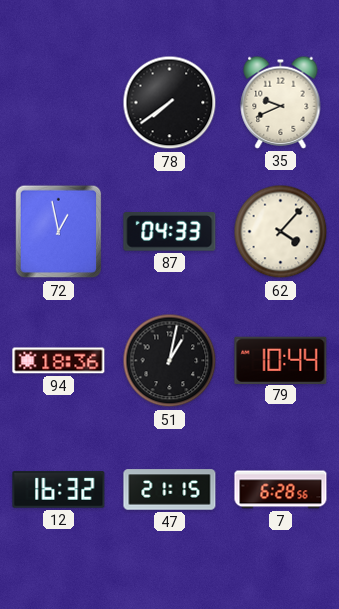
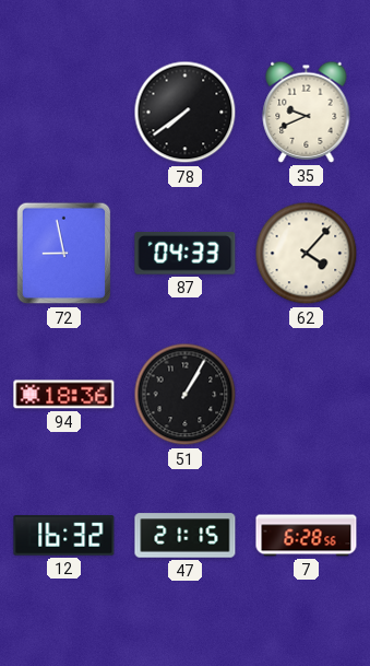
72: 12:58 -> 8:58 (64, 254)
51: 1:02 -> 1:05 (186, 395)
79: 10:44 -> none (281, 360)
